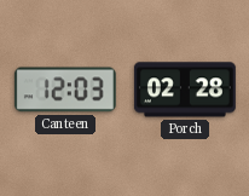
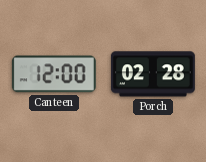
Canteen: 12:03 -> 12:00 (54, 74)
